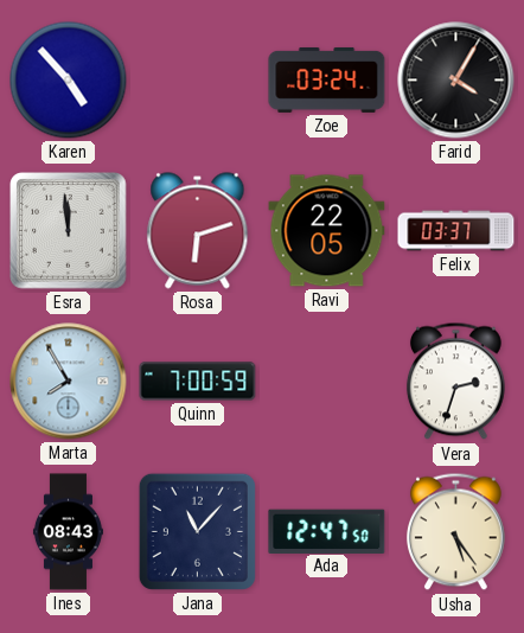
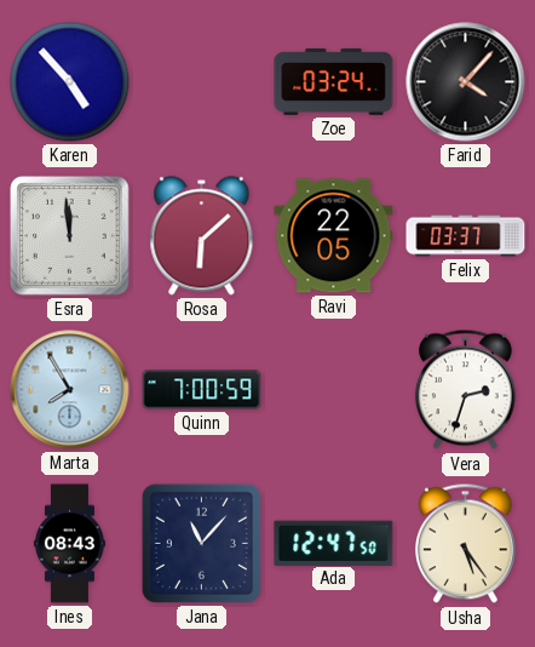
Farid: 4:05 -> 4:07 (466, 82)
Rosa: 6:12 -> 6:08 (202, 236)
